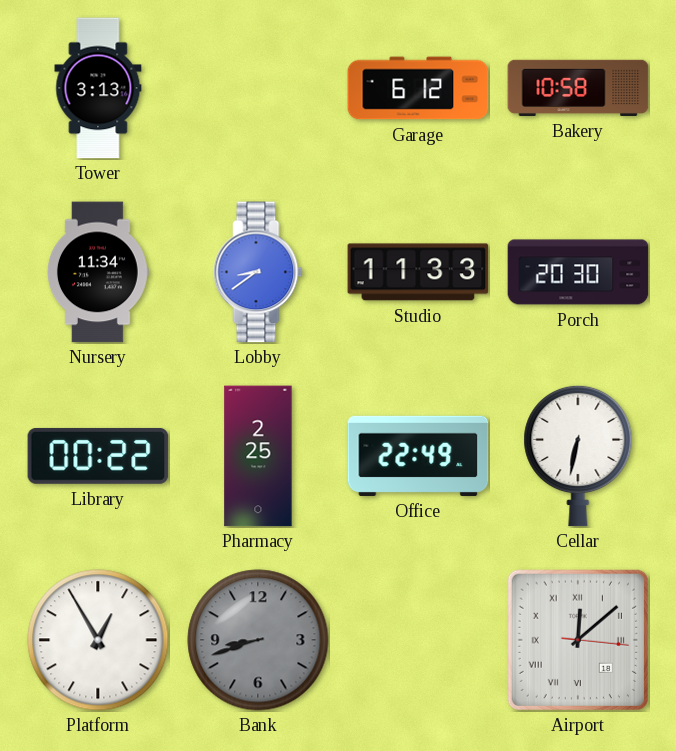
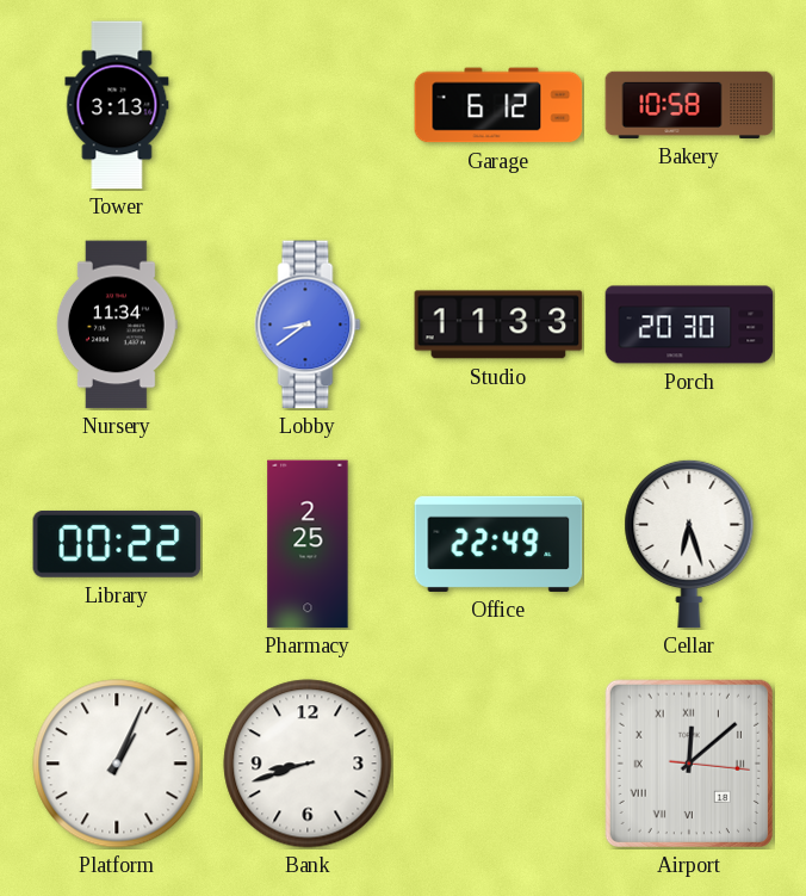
Cellar: 6:32 -> 6:27 (689, 544)
Platform: 12:55 -> 1:04 (117, 764)
Bank dial: grey -> white (308, 764)
